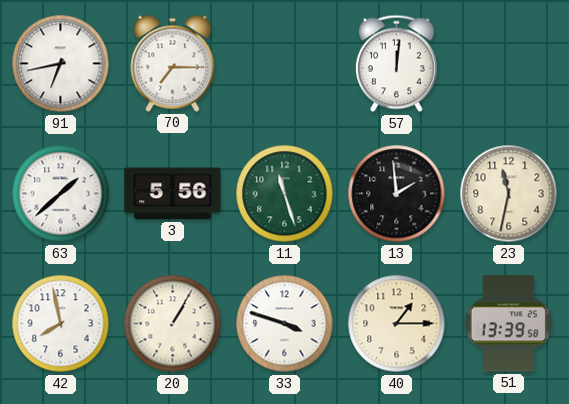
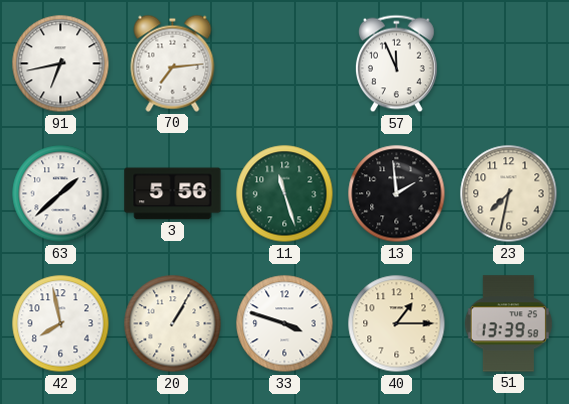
70: 7:15 -> 7:14 (173, 63)
57: 12:01 -> 11:56 (396, 64)
23: 11:32 -> 7:32 (509, 194)
